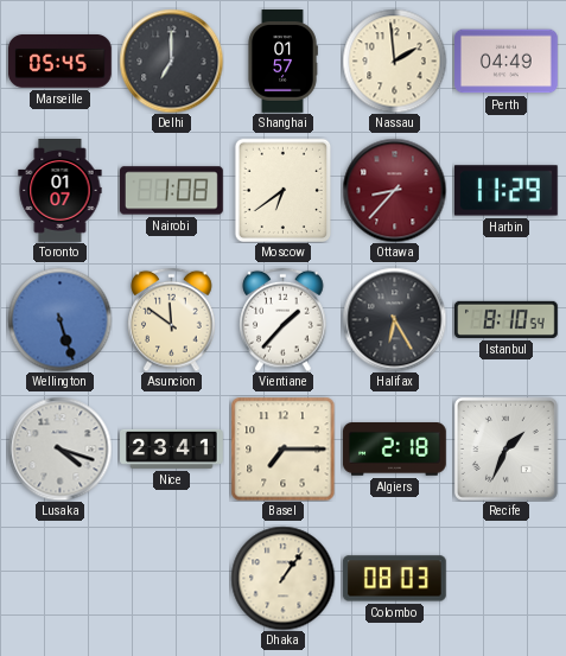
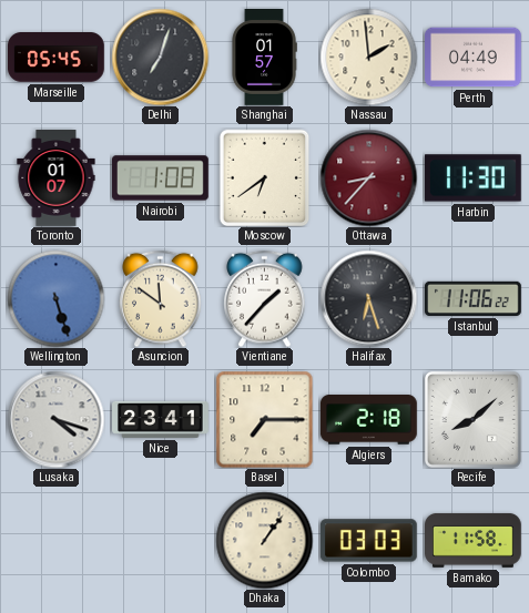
Delhi: 7:00 -> 7:03 (160, 57)
Harbin: 11:29 -> 11:30 (472, 178)
Halifax: 6:25 -> 6:27 (368, 298)
Istanbul: 8:10 -> 11:06 (474, 298)
Recife: 1:34 -> 8:08 (472, 419)
Colombo: 08:03 -> 03:03 (368, 541)
Bamako: none -> 11:58 (474, 540)
